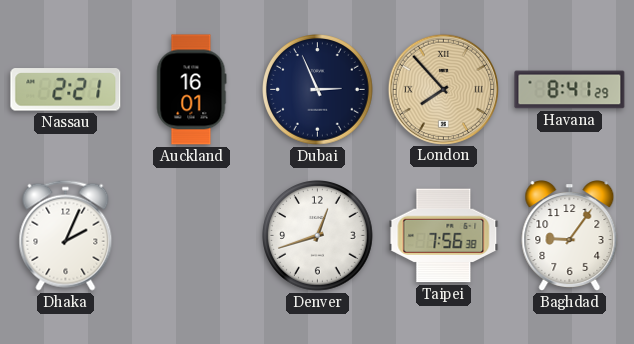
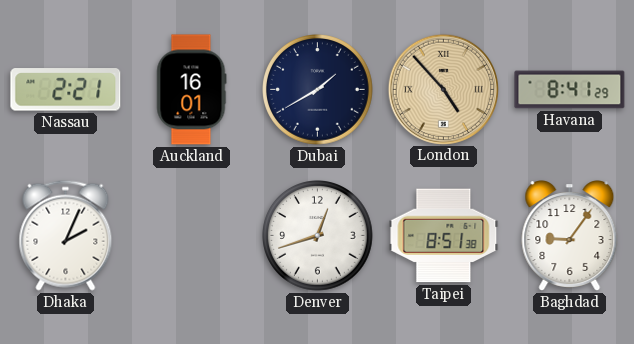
Dubai: 2:56 -> 1:40 (318, 90)
London: 7:53 -> 4:53 (443, 89)
Taipei: 7:56 -> 8:51 (444, 236)
